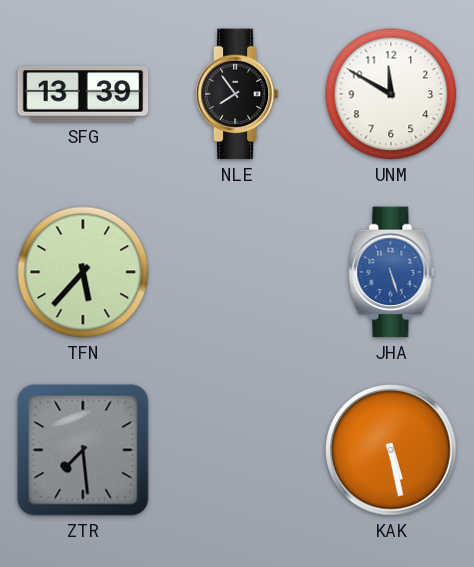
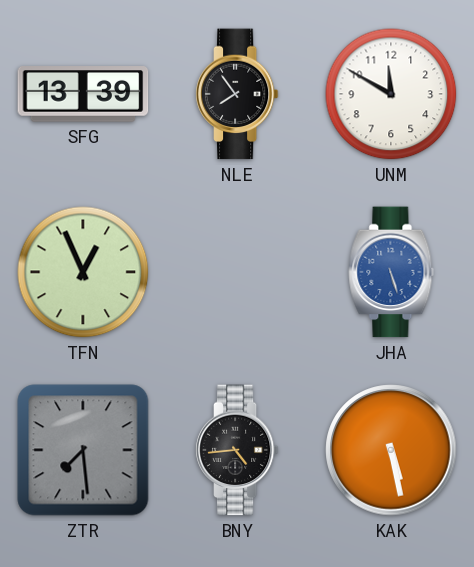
TFN: 5:37 -> 12:56 (83, 272)
BNY: none -> 4:44 (237, 450)
